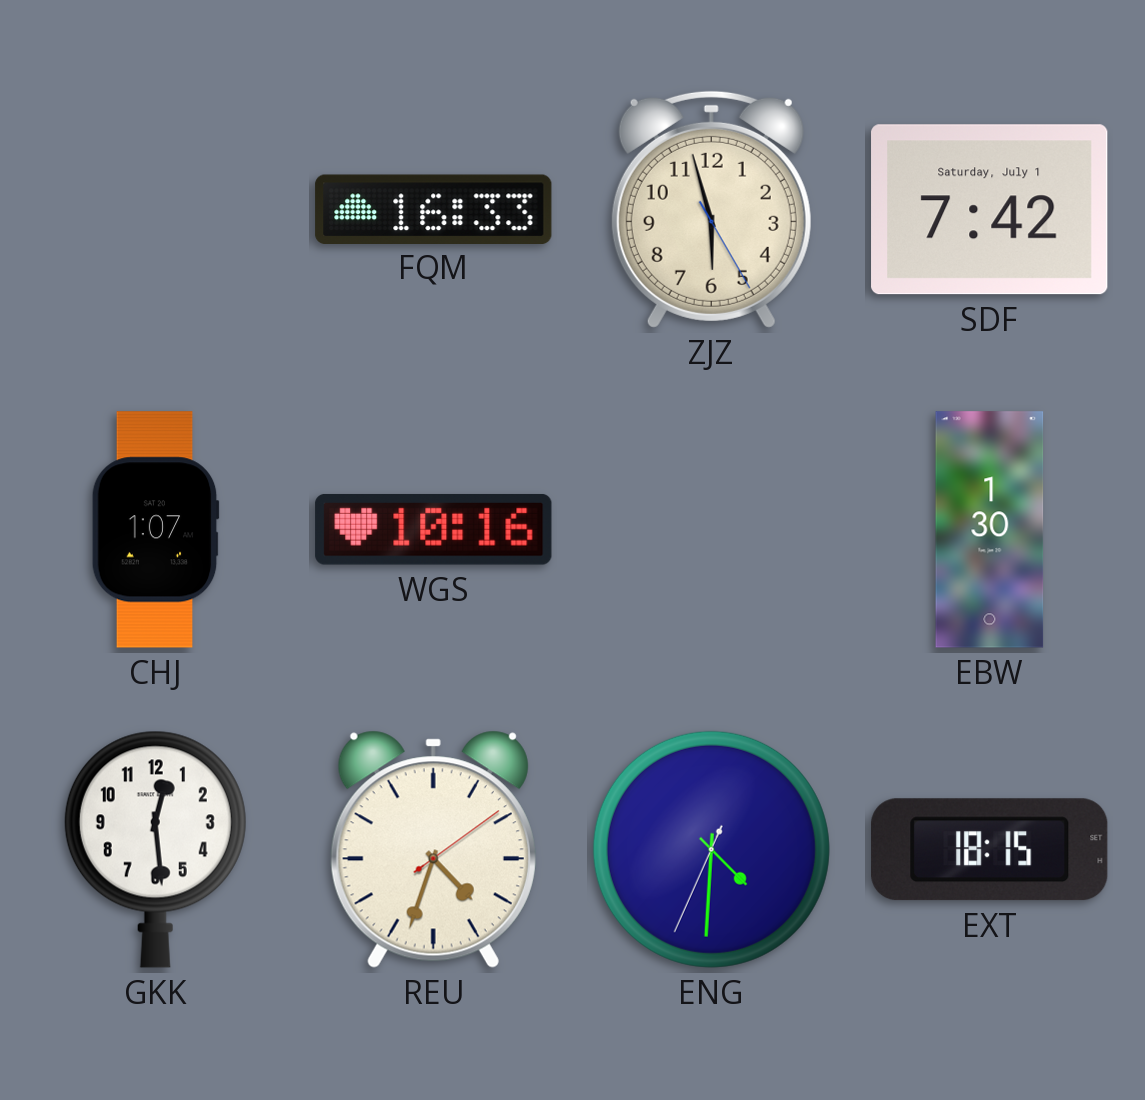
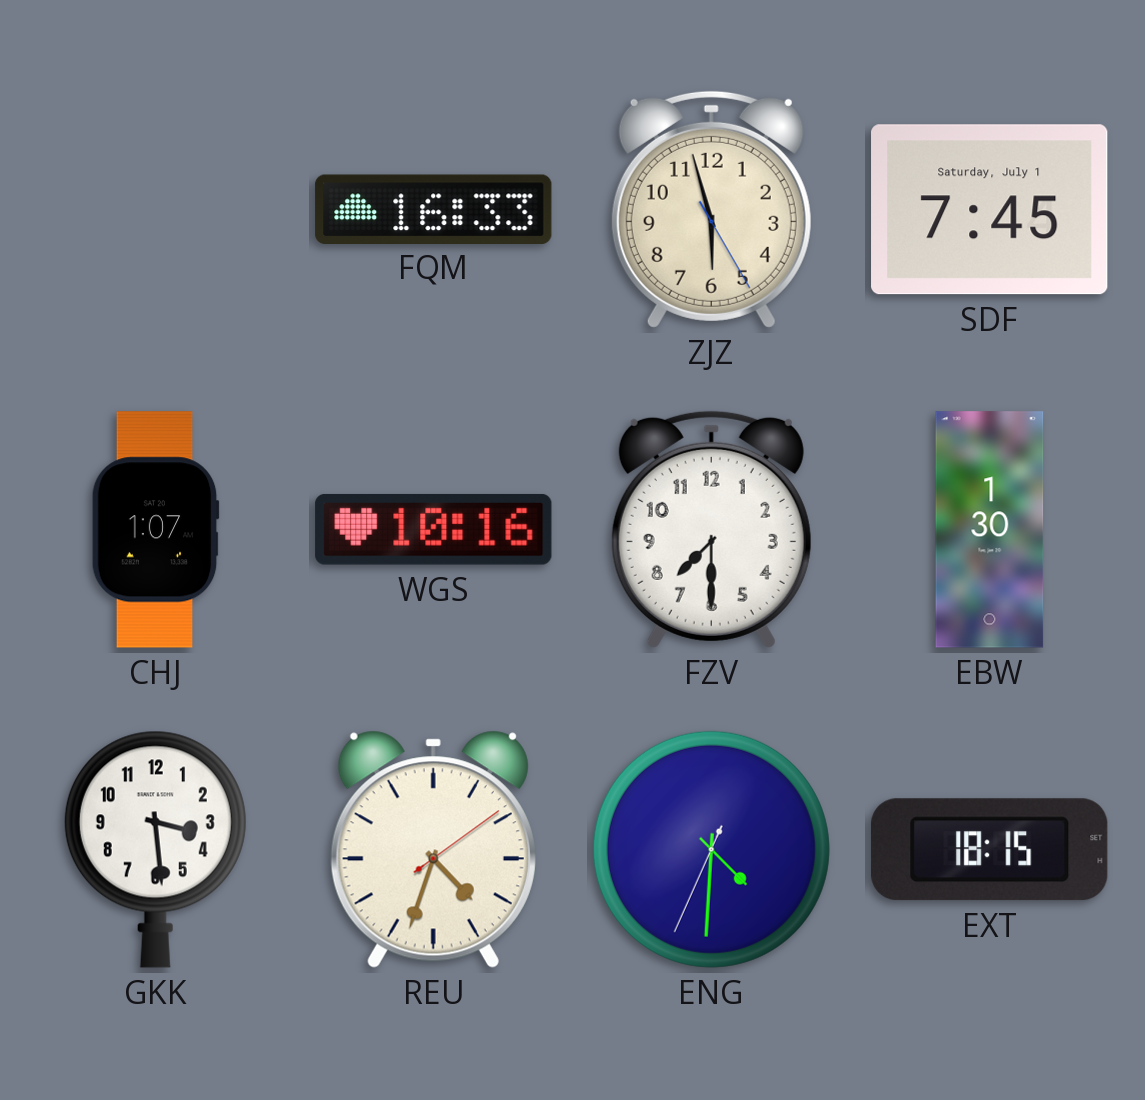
SDF: 7:42 -> 7:45 (990, 210)
FZV: none -> 7:30 (711, 529)
GKK: 12:29 -> 3:29 (155, 849)
